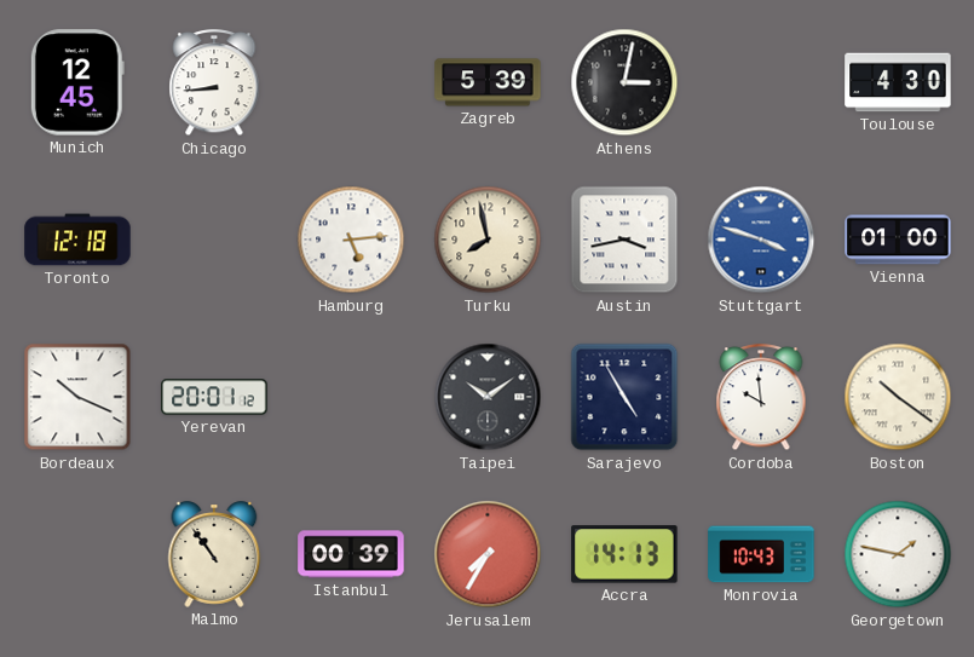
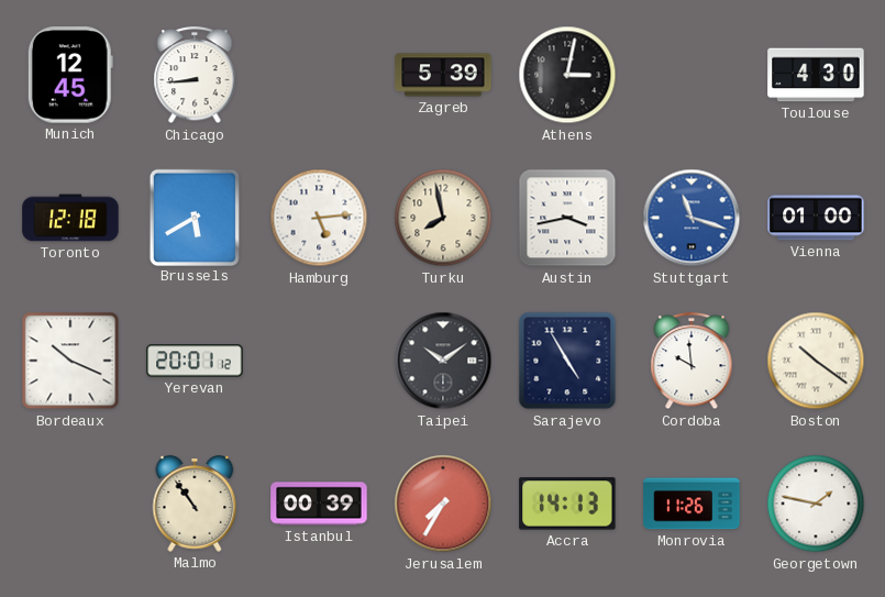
Brussels: none -> 5:40 (193, 217)
Stuttgart: 3:48 -> 11:18 (692, 218)
Monrovia: 10:43 -> 11:26 (692, 504)
